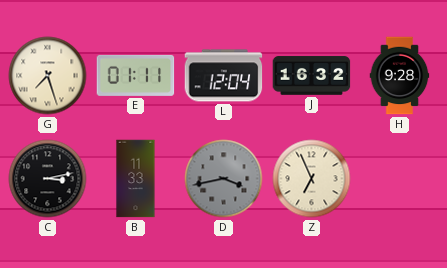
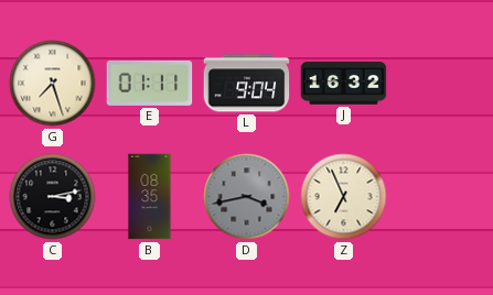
L: 12:04 -> 9:04 (247, 84)
H: 9:28 -> none (400, 76)
B: 11:33 -> 08:35 (150, 197)
